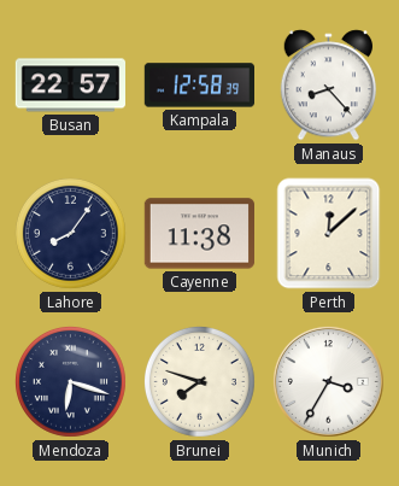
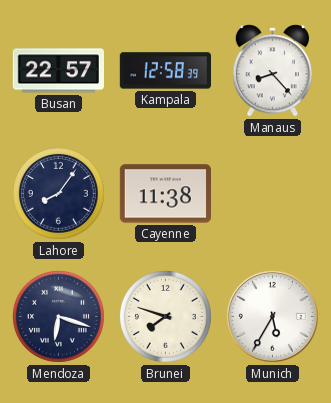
Perth: 12:08 -> none (329, 234)
Munich: 3:35 -> 5:35 (272, 316)
